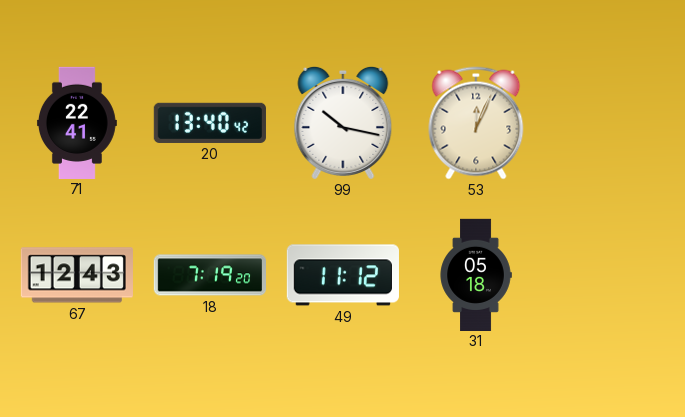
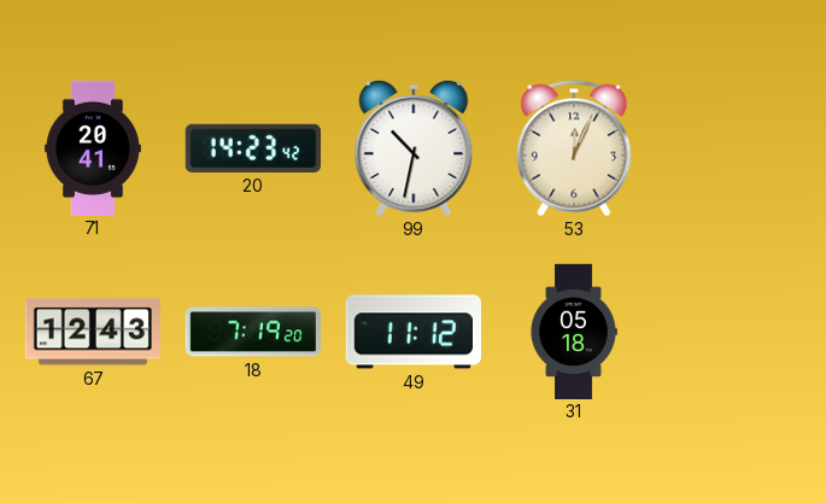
71: 22:41 -> 20:41 (93, 147)
20: 13:40 -> 14:23 (253, 148)
99: 10:17 -> 10:32 (414, 148)
